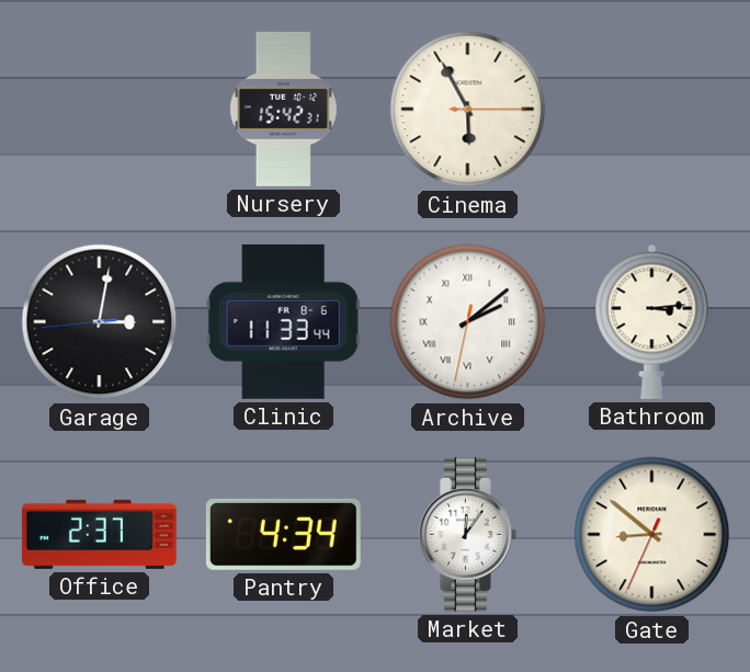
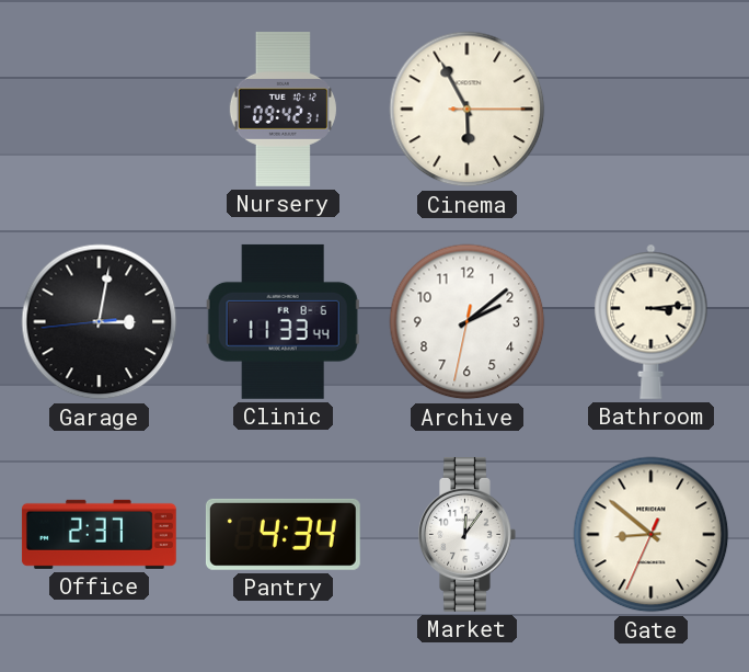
Nursery: 15:42 -> 09:42 (283, 109)
Archive numerals: Roman -> Arabic (468, 322)
